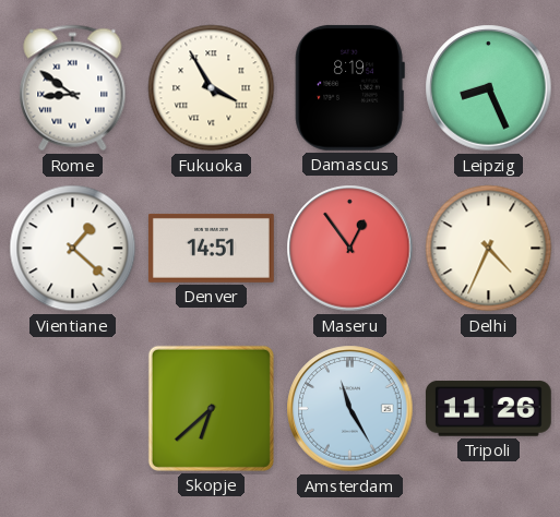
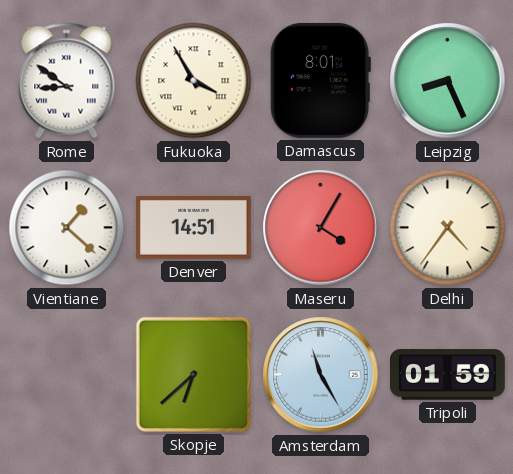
Damascus: 8:19 -> 8:01 (320, 80)
Maseru: 12:54 -> 4:05 (321, 228)
Delhi: 4:34 -> 4:36 (448, 228)
Tripoli: 11:26 -> 01:59 (447, 375)
